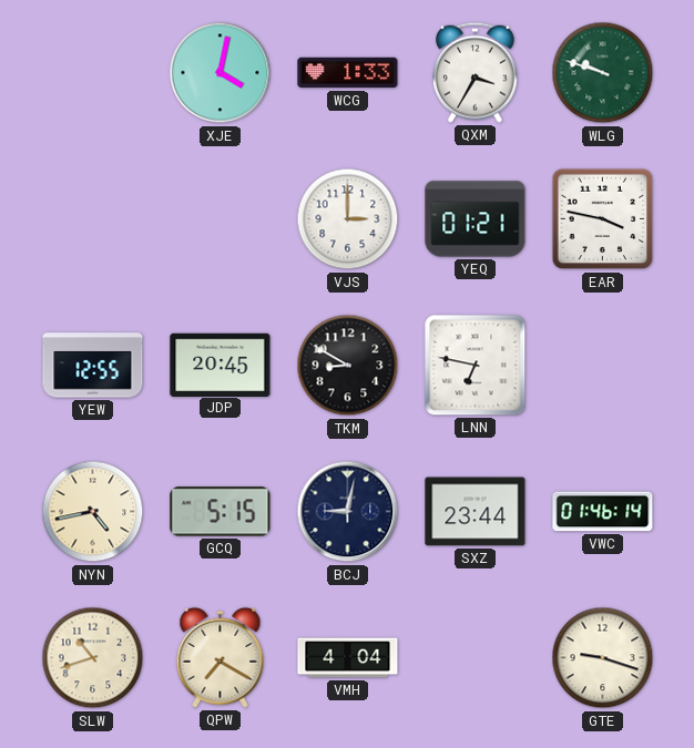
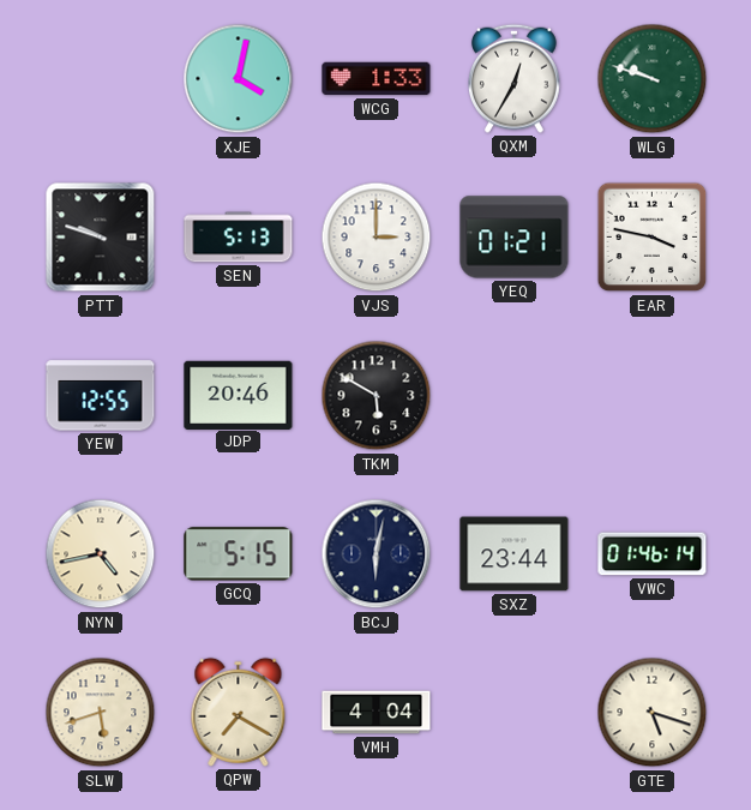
QXM: 3:35 -> 12:35 (513, 78)
PTT: none -> 9:48 (101, 238)
SEN: none -> 5:13 (239, 238)
JDP: 20:45 -> 20:46 (239, 395)
TKM: 8:50 -> 5:50 (377, 396)
LNN: 6:47 -> none (476, 366)
BCJ: 9:02 -> 6:02 (377, 554)
SLW: 10:42 -> 5:42 (101, 713)
GTE: 9:18 -> 5:18 (653, 713)
